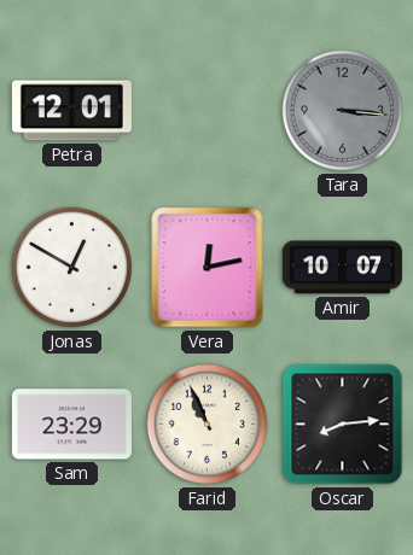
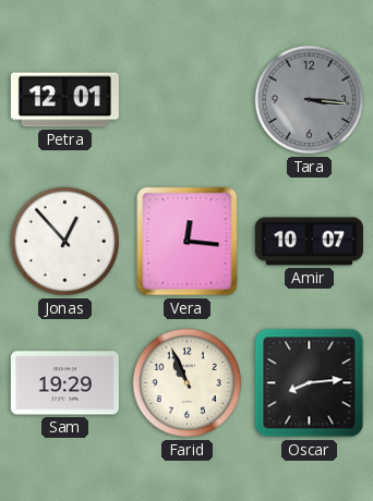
Jonas: 12:50 -> 12:53 (65, 242)
Vera: 12:13 -> 12:16 (188, 242)
Sam: 23:29 -> 19:29 (64, 383)
